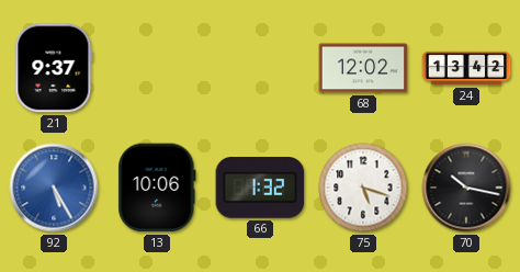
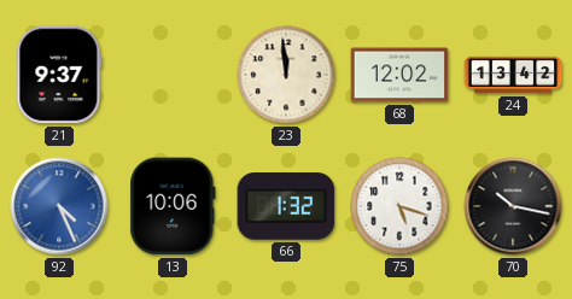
23: none -> 11:59 (286, 75)
92: 5:25 -> 4:26 (59, 206)
